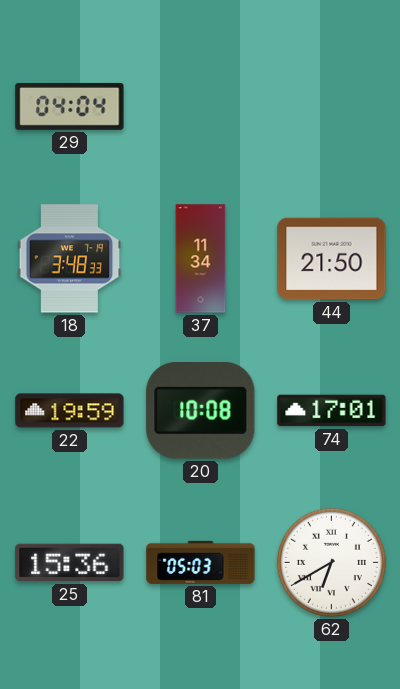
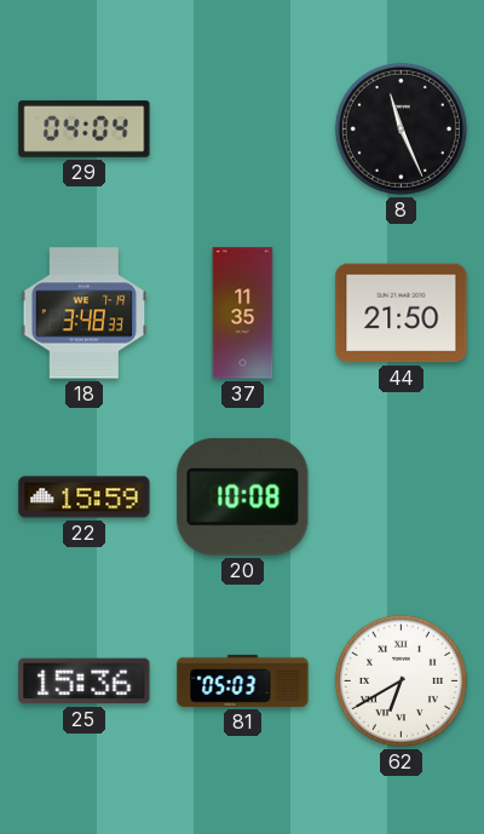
8: none -> 11:26 (401, 128)
37: 11:34 -> 11:35 (243, 314)
22: 19:59 -> 15:59 (85, 497)
74: 17:01 -> none (332, 411)
